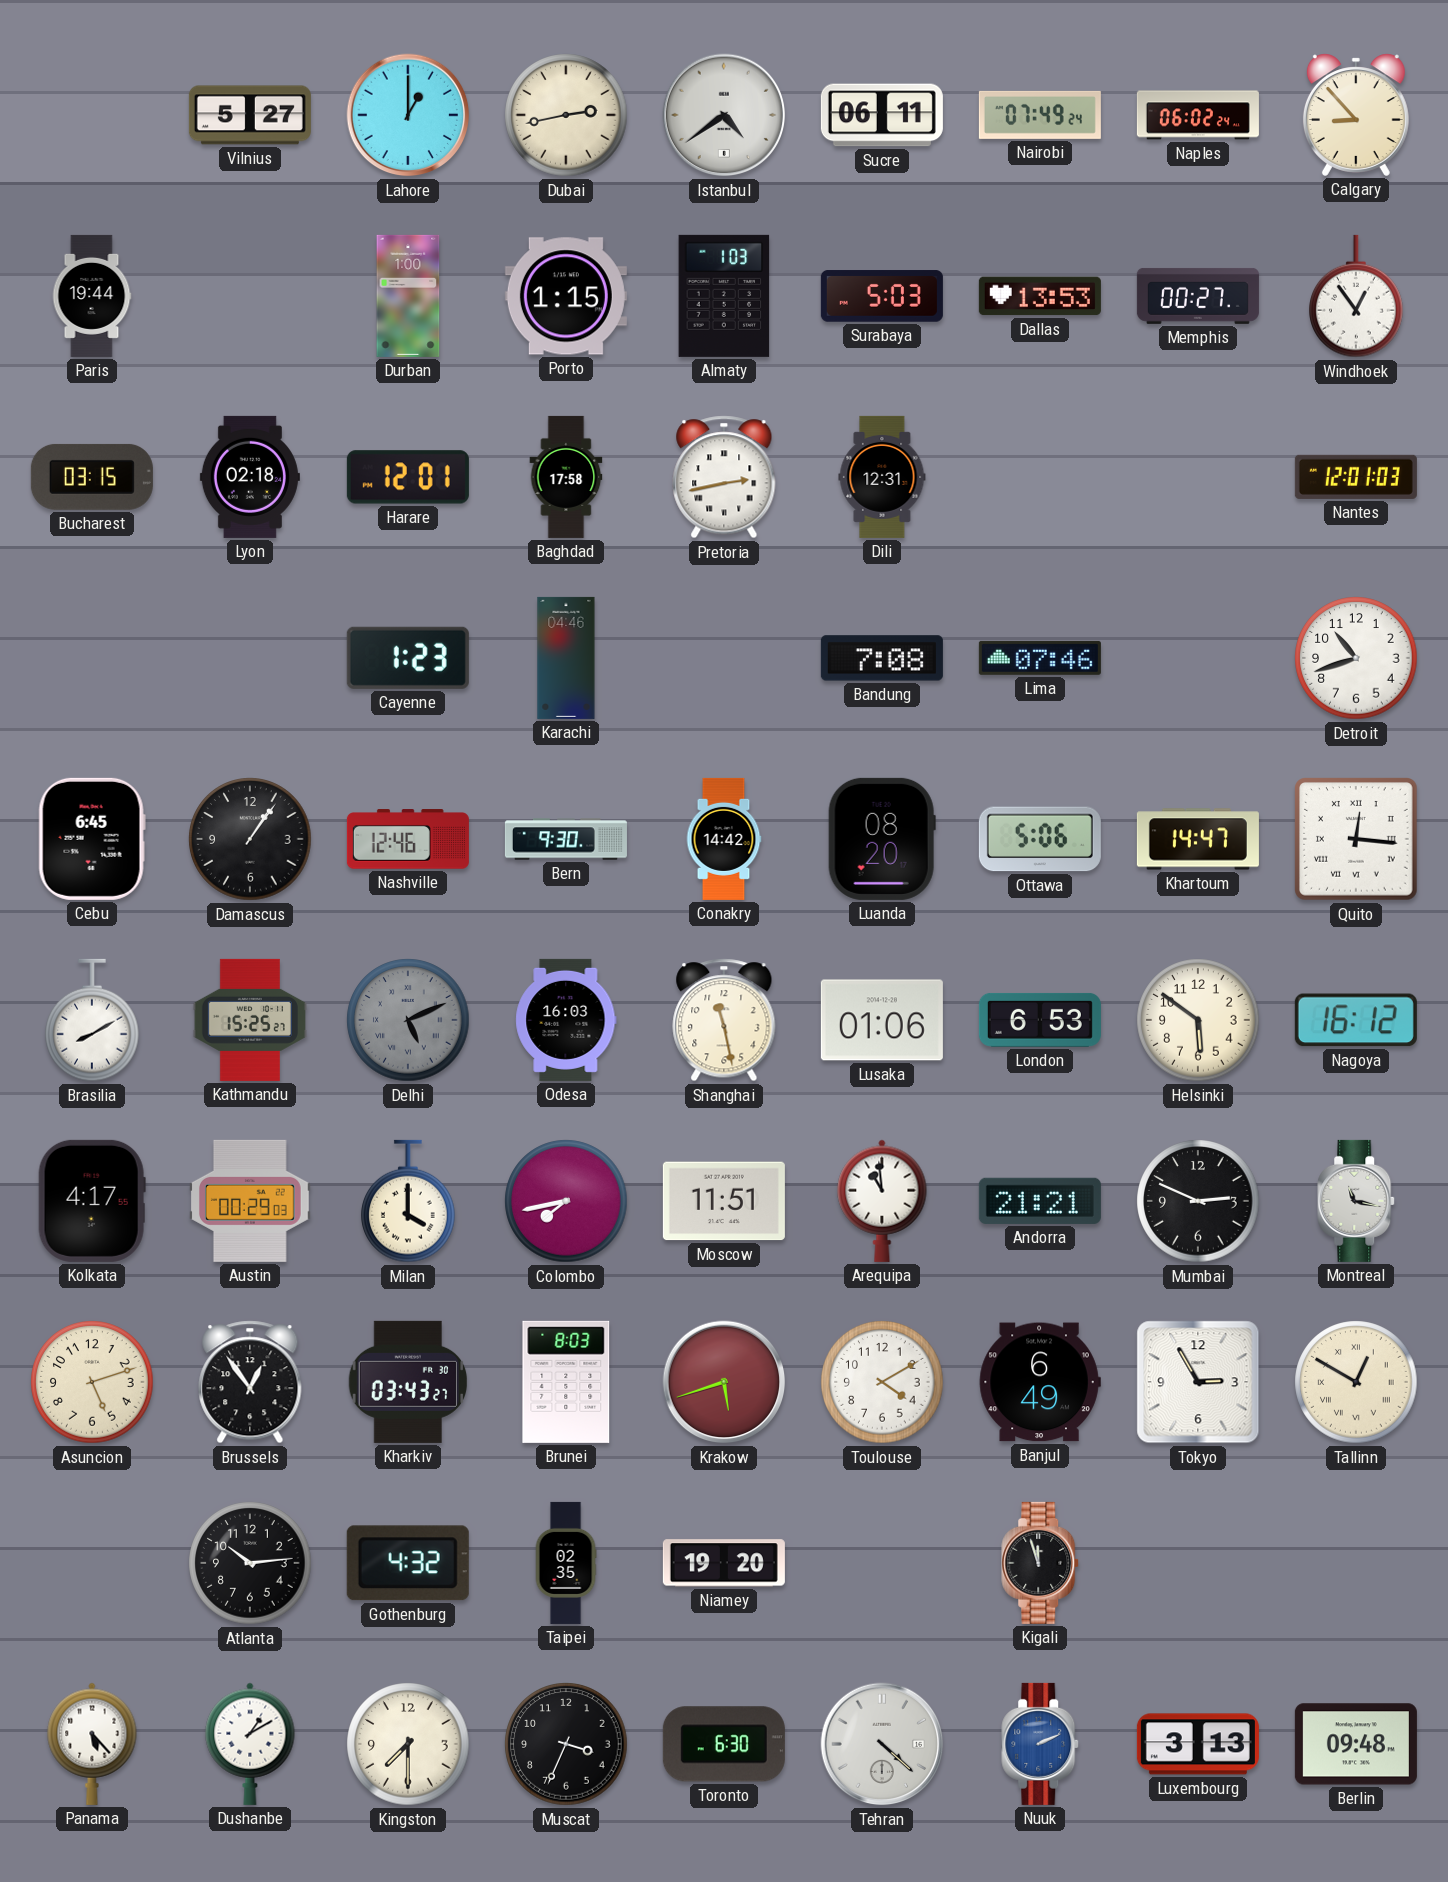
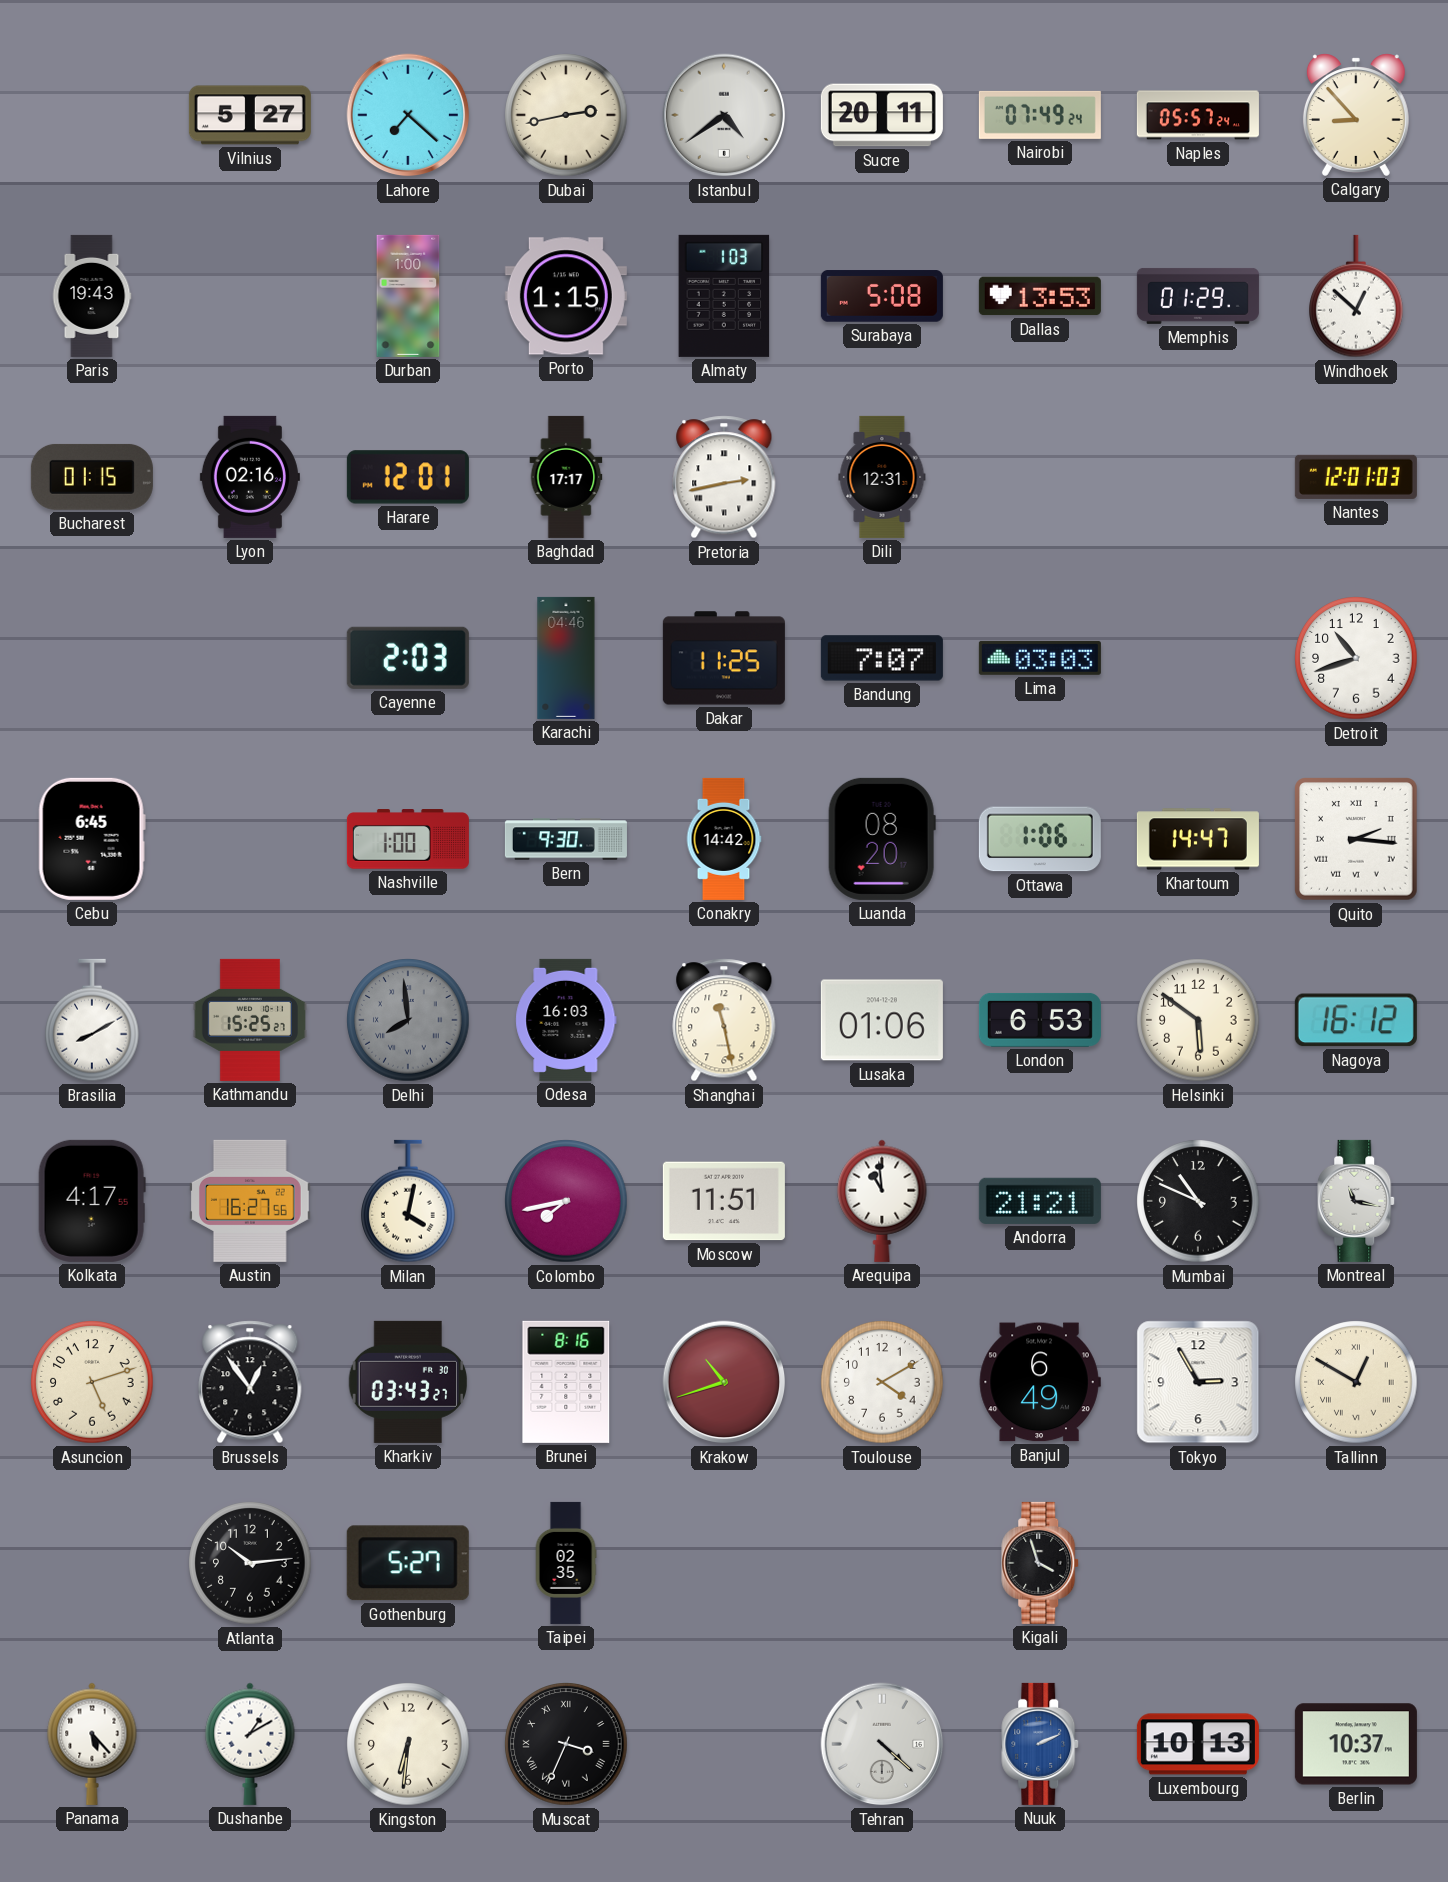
Lahore: 1:00 -> 7:22 (408, 115)
Sucre: 06:11 -> 20:11 (882, 115)
Naples: 06:02 -> 05:57 (1198, 115)
Paris: 19:44 -> 19:43 (92, 296)
Surabaya: 5:03 -> 5:08 (882, 296)
Memphis: 00:27 -> 01:29 (1198, 296)
Windhoek: 12:54 -> 12:52 (1357, 296)
Bucharest: 03:15 -> 01:15 (92, 477)
Lyon: 02:18 -> 02:16 (250, 477)
Baghdad: 17:58 -> 17:17 (566, 477)
Cayenne: 1:23 -> 2:03 (408, 658)
Dakar: none -> 11:25 (724, 658)
Bandung: 7:08 -> 7:07 (882, 658)
Lima: 07:46 -> 03:03 (1040, 658)
Damascus: 1:06 -> none (250, 839)
Nashville: 12:46 -> 1:00 (408, 839)
Ottawa: 5:06 -> 1:06 (1040, 839)
Quito: 12:16 -> 2:16 (1357, 840)
Delhi: 5:11 -> 7:59 (408, 1020)
Austin: 00:29 -> 16:27 (251, 1201)
Milan: 4:00 -> 4:02 (409, 1201)
Mumbai: 2:49 -> 10:49 (1198, 1201)
Brunei: 8:03 -> 8:16 (566, 1382)
Krakow: 5:42 -> 10:42 (724, 1382)
Gothenburg: 4:32 -> 5:27 (408, 1563)
Niamey: 19:20 -> none (724, 1563)
Kigali: 11:57 -> 3:57 (1041, 1563)
Kingston: 7:30 -> 6:31 (408, 1744)
Muscat numerals: Arabic -> Roman (566, 1744)
Toronto: 6:30 -> none (724, 1744)
Luxembourg: 3:13 -> 10:13 (1198, 1744)
Berlin: 09:48 -> 10:37 (1356, 1744)
